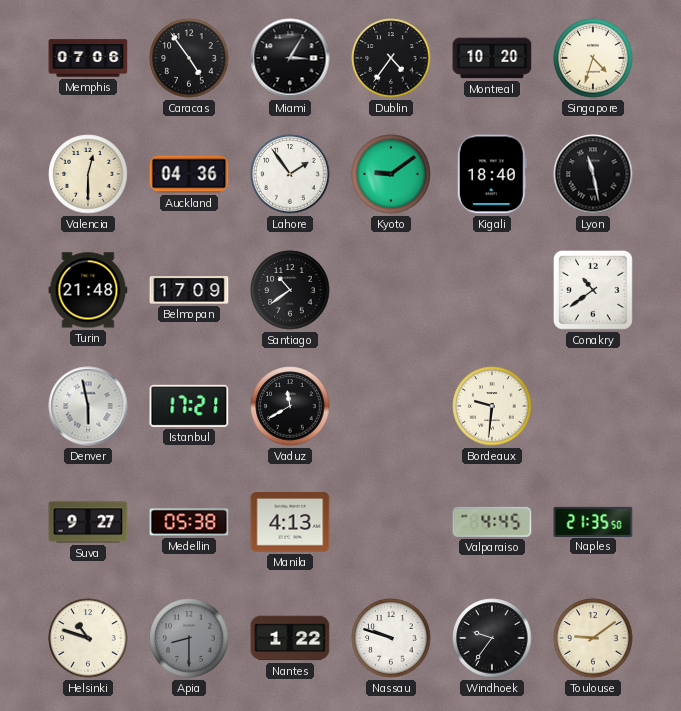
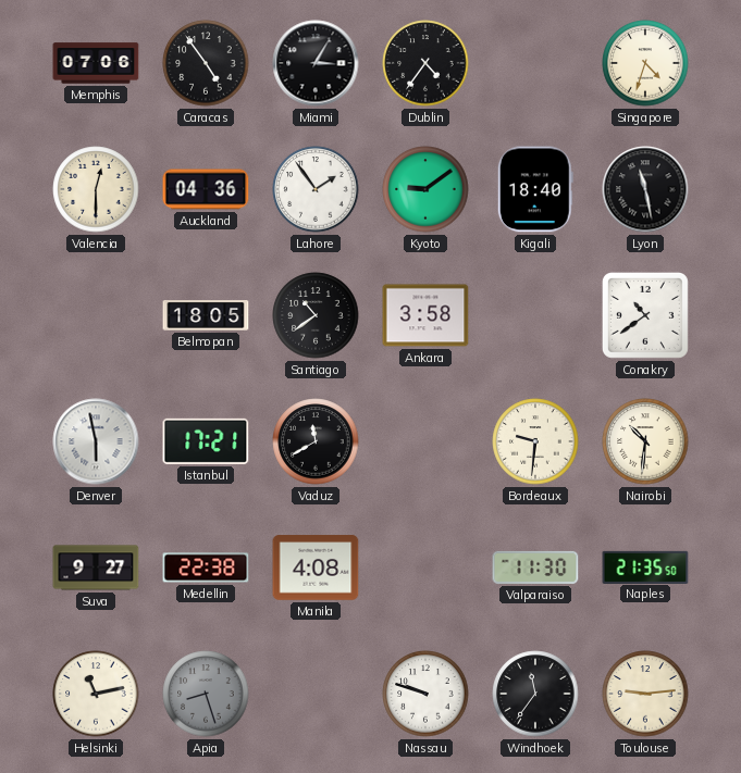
Montreal: 10:20 -> none (492, 58)
Turin: 21:48 -> none (88, 290)
Belmopan: 17:09 -> 18:05 (206, 315)
Ankara: none -> 3:58 (425, 315)
Nairobi: none -> 10:31 (645, 441)
Medellin: 05:38 -> 22:38 (206, 568)
Manila: 4:13 -> 4:08 (316, 568)
Valparaiso: 4:45 -> 11:30 (535, 568)
Helsinki: 10:48 -> 11:13 (96, 694)
Apia: 8:30 -> 8:27 (206, 694)
Nantes: 1:22 -> none (290, 638)
Windhoek: 9:36 -> 11:36 (535, 694)
Toulouse: 9:09 -> 9:14 (645, 694)
